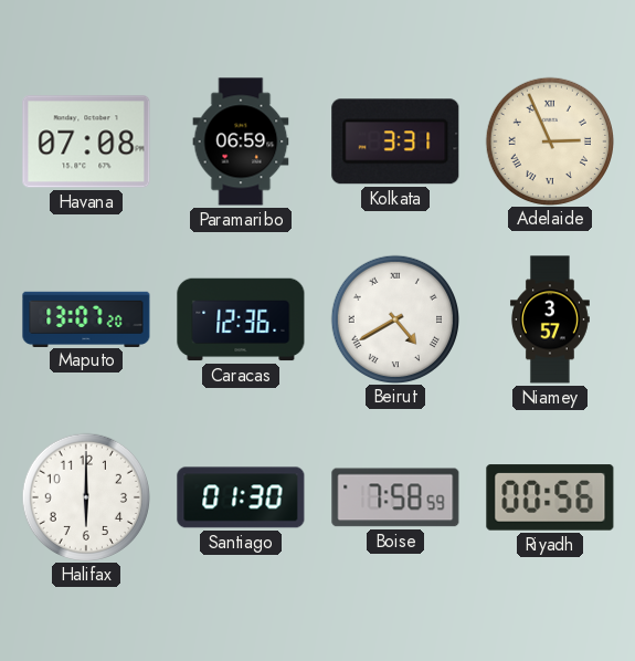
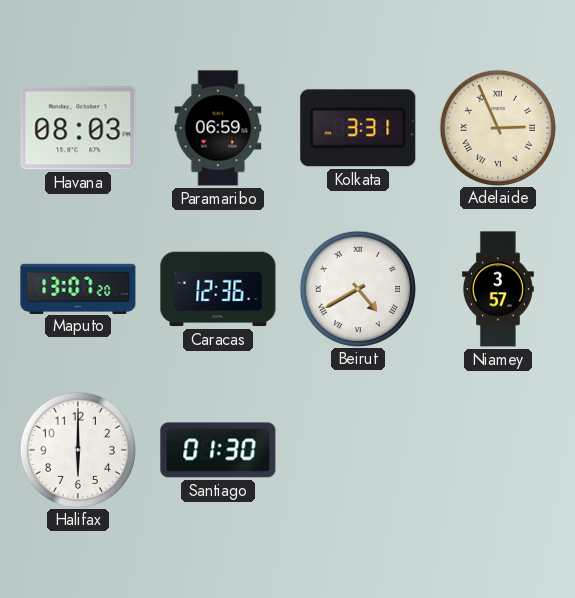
Havana: 07:08 -> 08:03 (78, 128)
Boise: 7:58 -> none (395, 497)
Riyadh: 00:56 -> none (550, 497)
